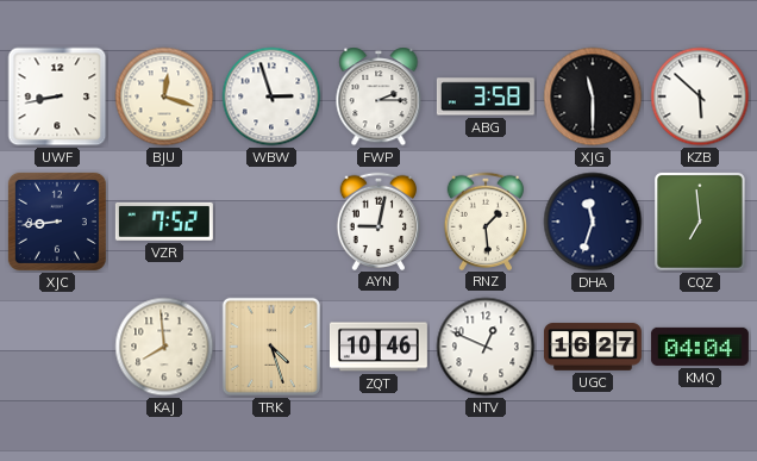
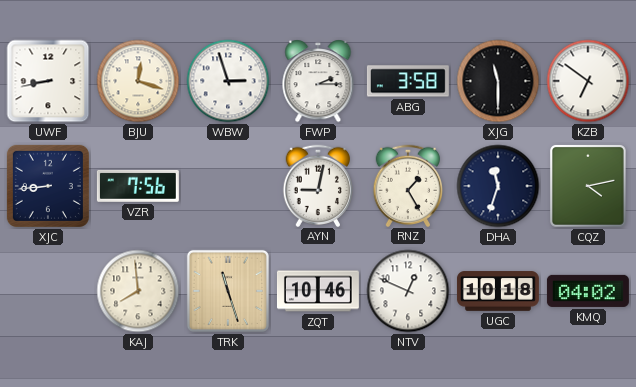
KZB: 5:52 -> 6:51 (588, 81)
VZR: 7:52 -> 7:56 (138, 186)
RNZ: 1:29 -> 1:25 (407, 185)
CQZ: 6:59 -> 4:13 (588, 186)
TRK: 4:27 -> 11:27 (228, 291)
UGC: 16:27 -> 10:18 (498, 291)
KMQ: 04:04 -> 04:02 (588, 291)
